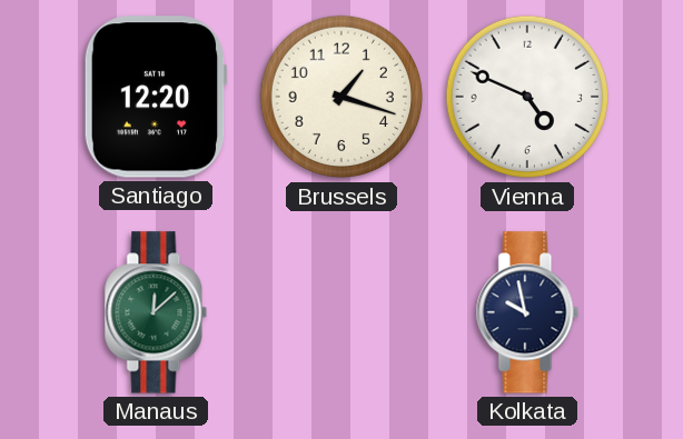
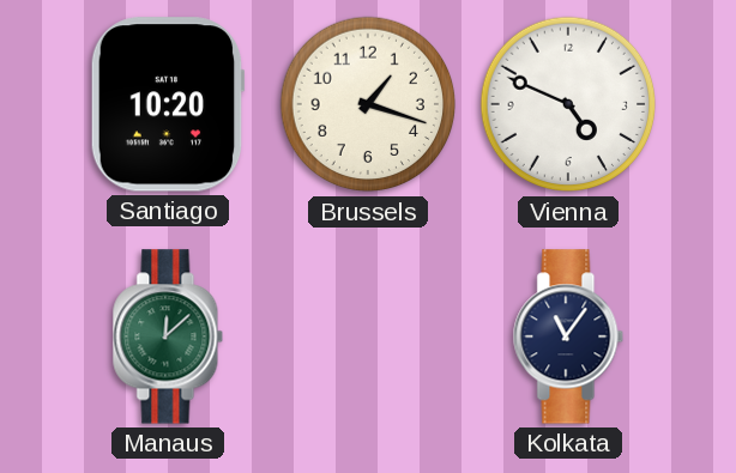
Santiago: 12:20 -> 10:20 (168, 104)
Kolkata: 9:58 -> 11:06 (568, 336)
